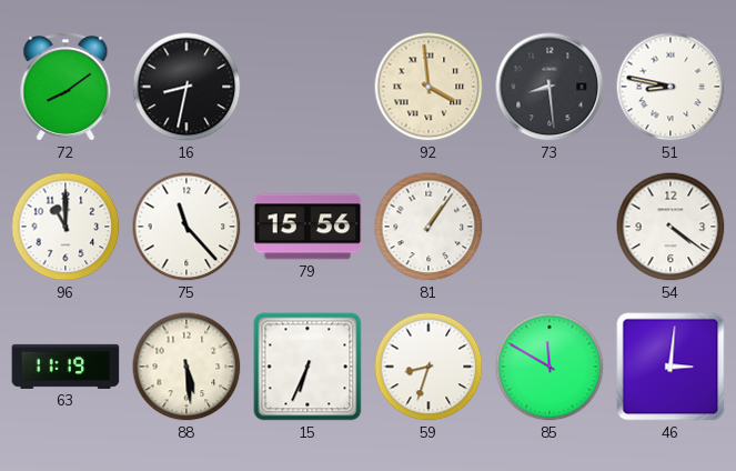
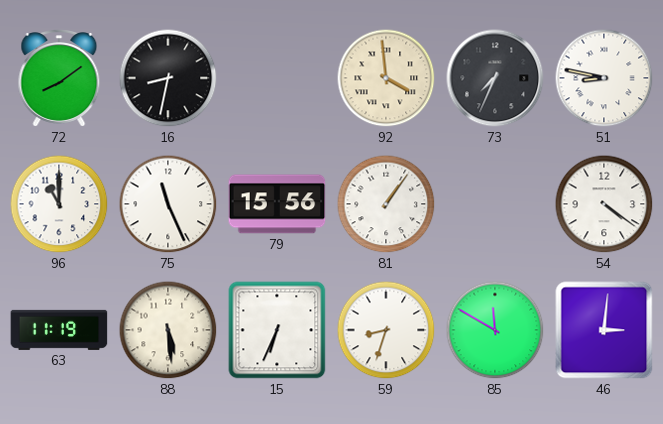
73: 8:29 -> 7:34 (495, 78)
75: 11:23 -> 11:26 (168, 204)
